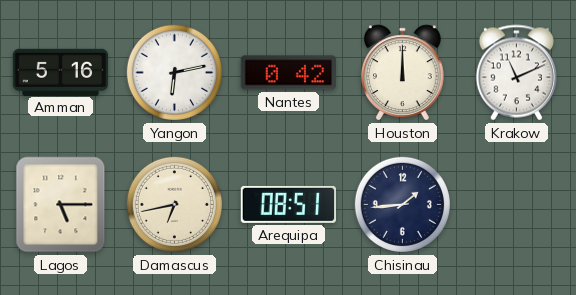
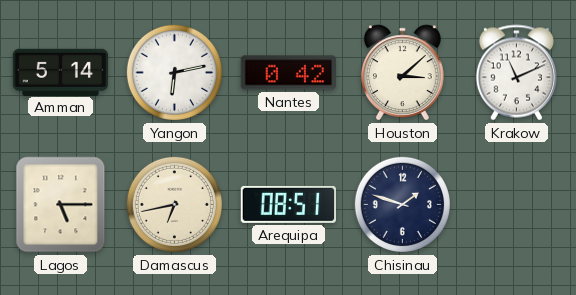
Amman: 5:16 -> 5:14 (61, 72)
Houston: 12:00 -> 3:08 (403, 73)
Chisinau: 1:44 -> 1:48 (402, 204)
